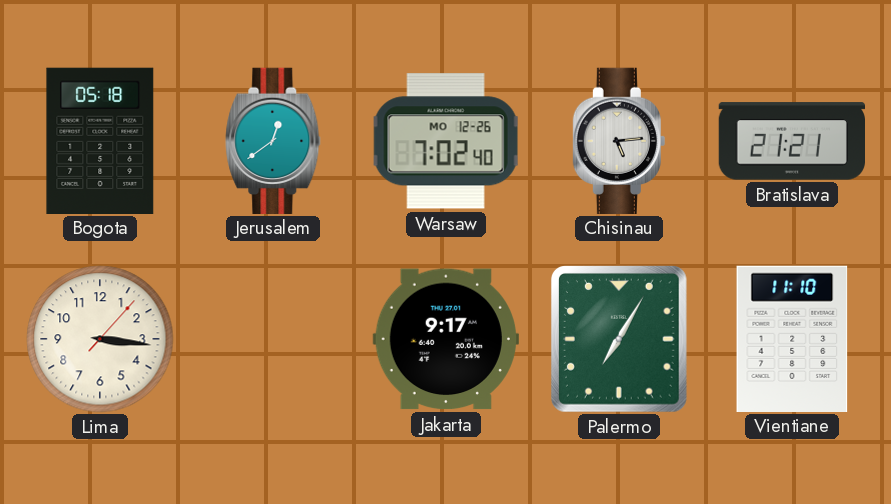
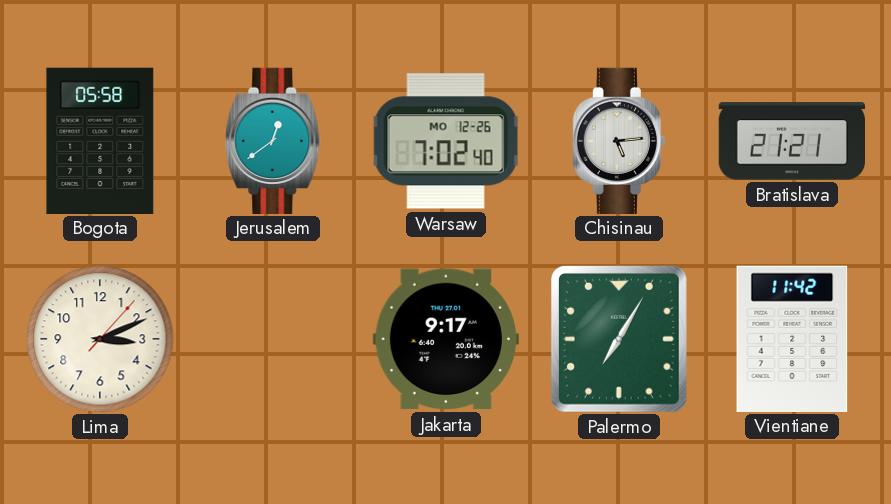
Bogota: 05:18 -> 05:58 (100, 140)
Lima: 3:16 -> 3:11 (100, 339)
Vientiane: 11:10 -> 11:42 (792, 338)
